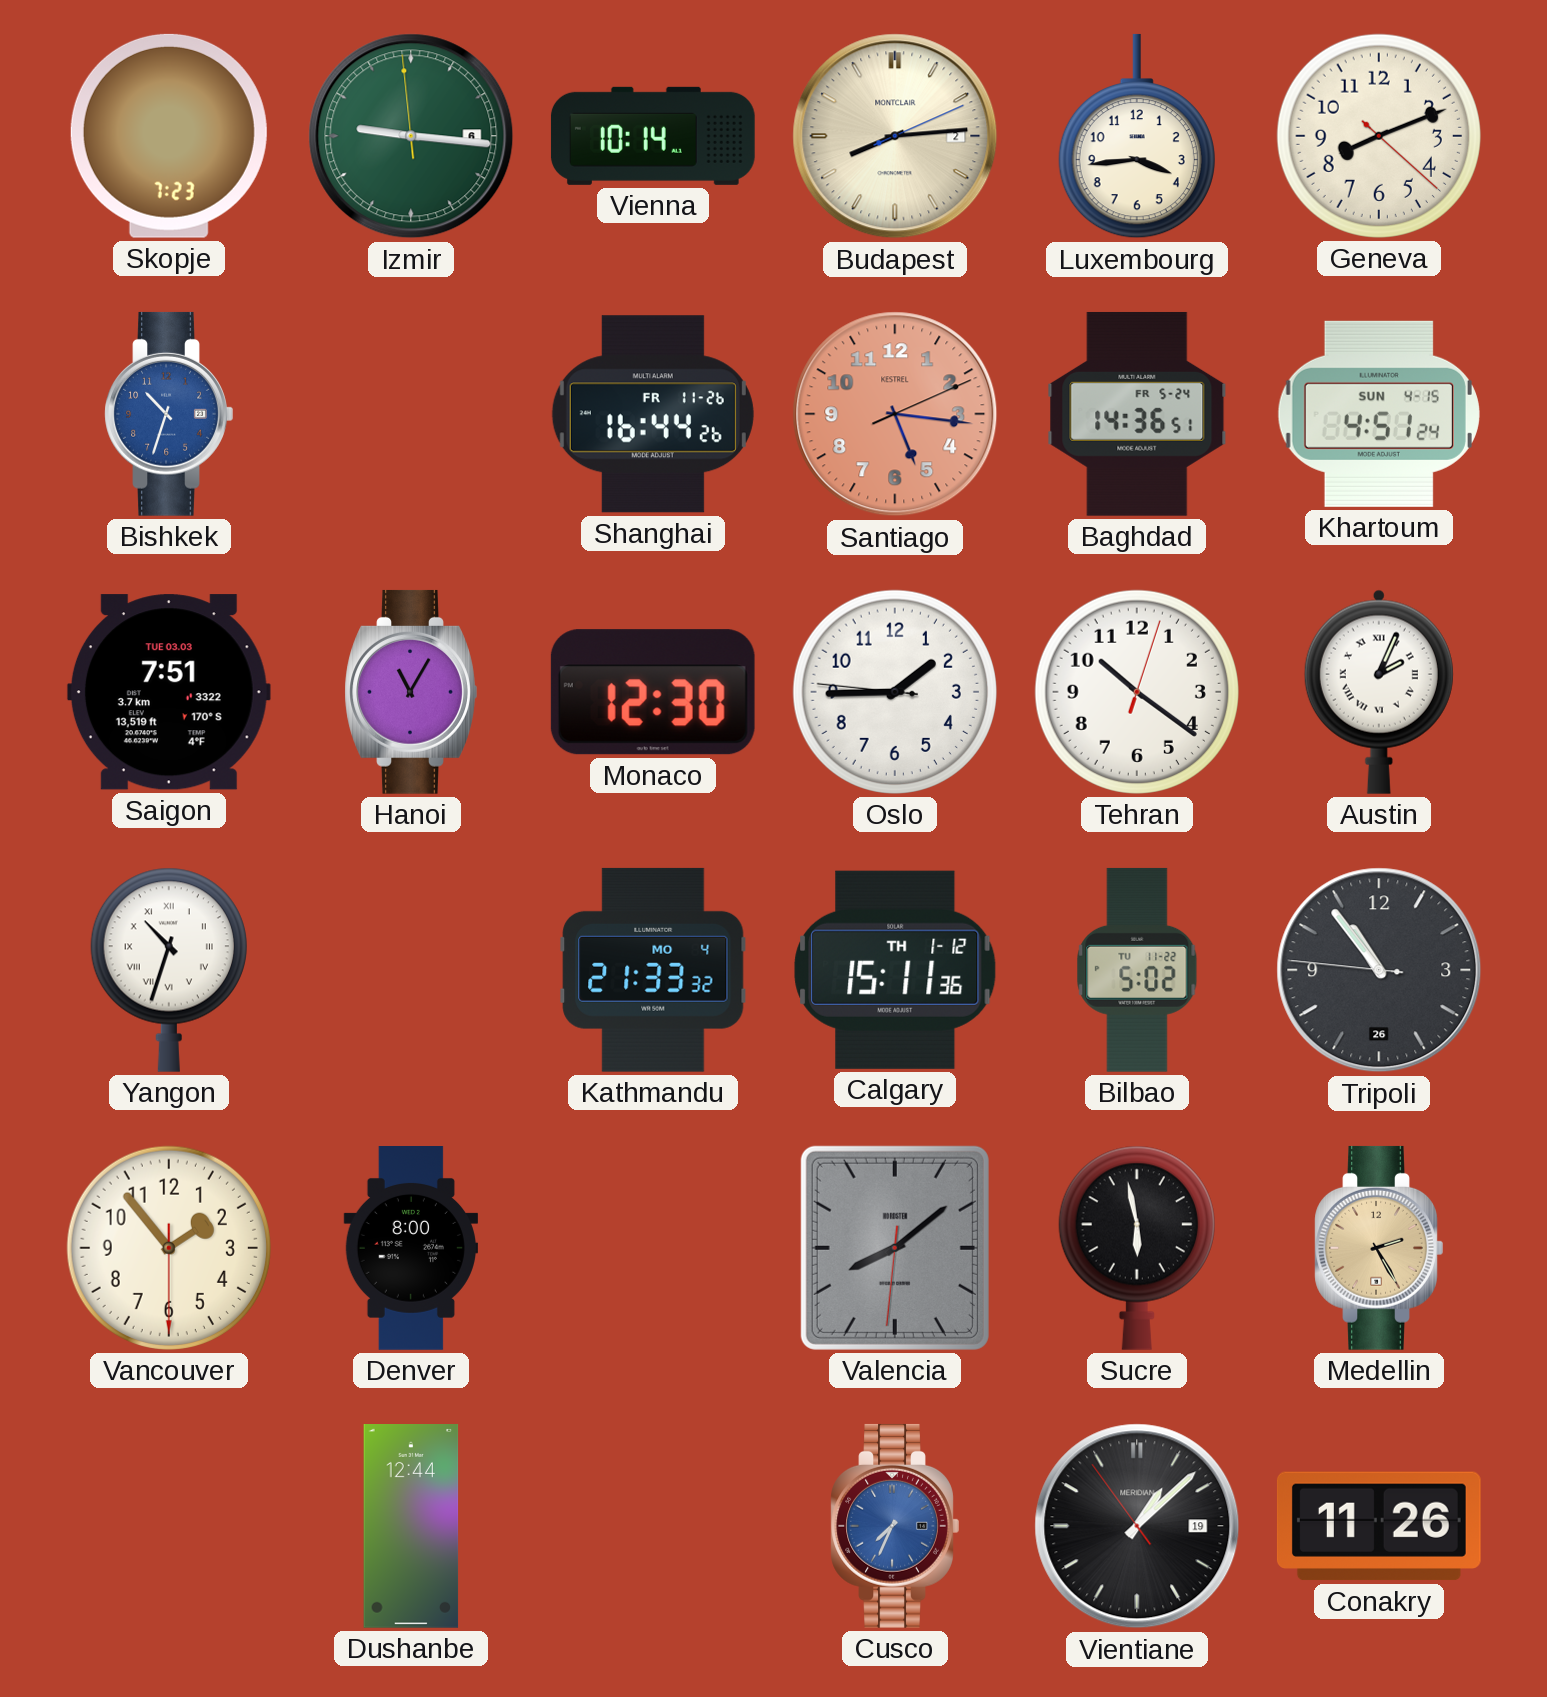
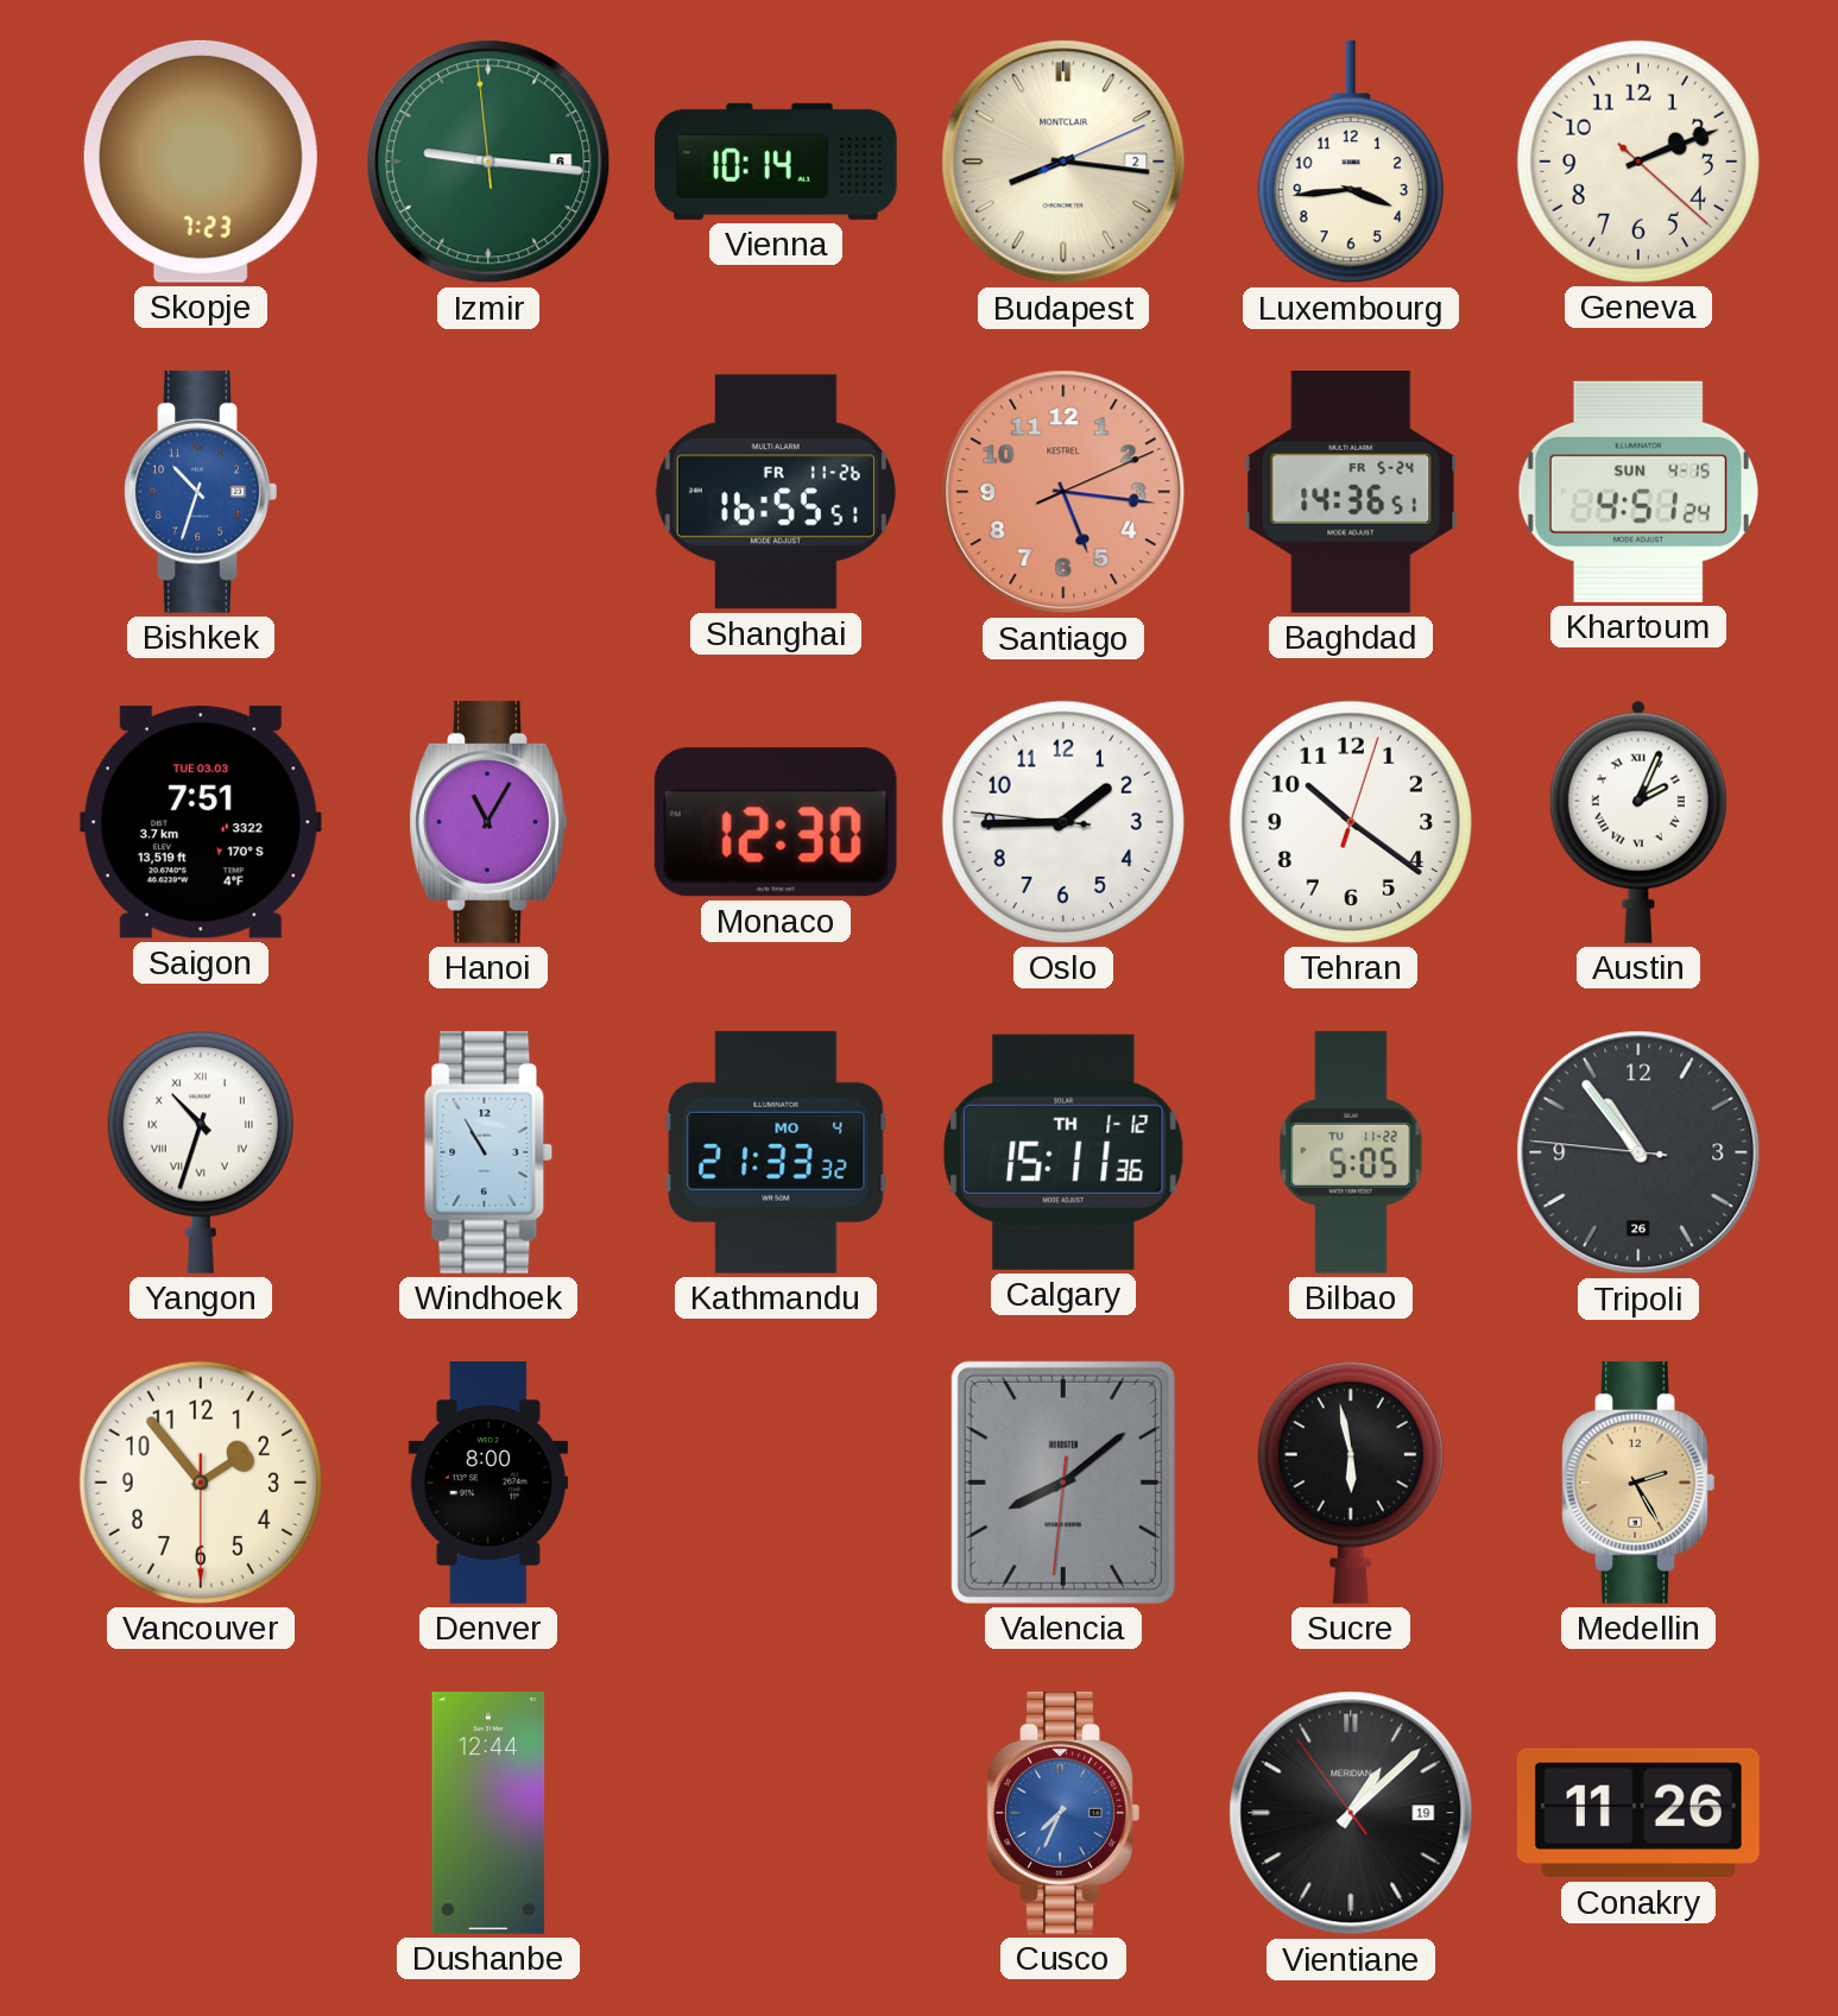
Budapest: 8:14 -> 8:16 (1063, 162)
Geneva: 8:11 -> 2:11 (1638, 162)
Shanghai: 16:44 -> 16:55 (776, 492)
Windhoek: none -> 10:55 (488, 1152)
Bilbao: 5:02 -> 5:05 (1351, 1152)
